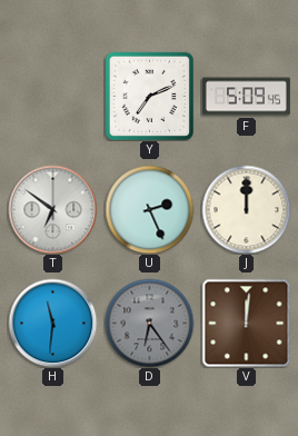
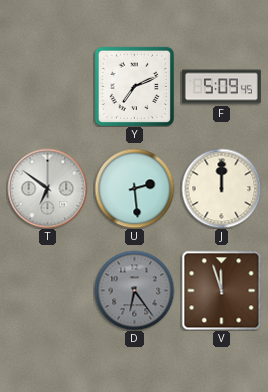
U: 2:26 -> 2:29 (134, 188)
H: 11:31 -> none (52, 323)
V: 12:01 -> 11:57 (221, 290)
